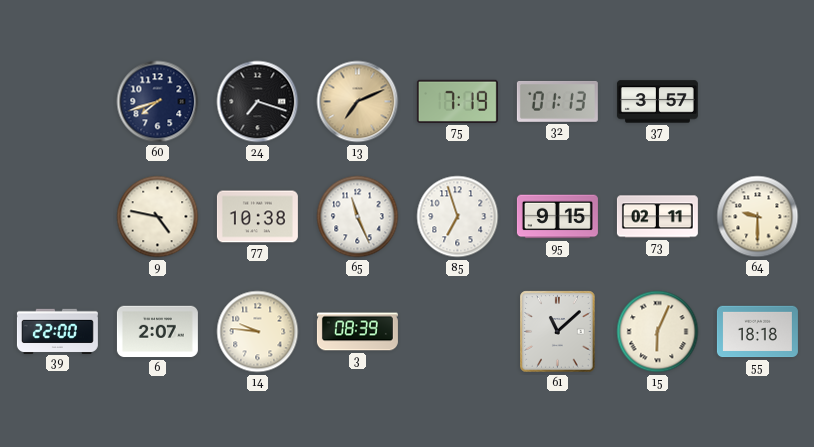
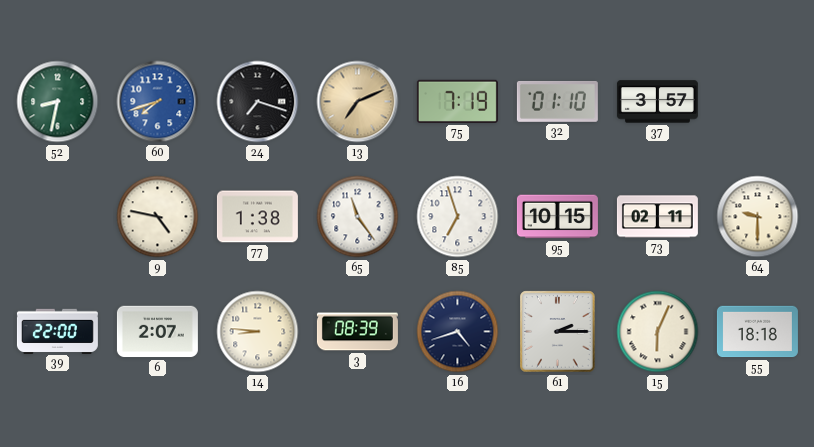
52: none -> 8:32 (58, 102)
60 dial: navy -> blue (158, 102)
32: 01:13 -> 01:10 (557, 101)
77: 10:38 -> 1:38 (257, 217)
65: 11:26 -> 11:24 (358, 217)
95: 9:15 -> 10:15 (557, 217)
14: 9:46 -> 8:46 (258, 332)
16: none -> 4:42 (458, 332)
61: 11:08 -> 2:15 (558, 332)
